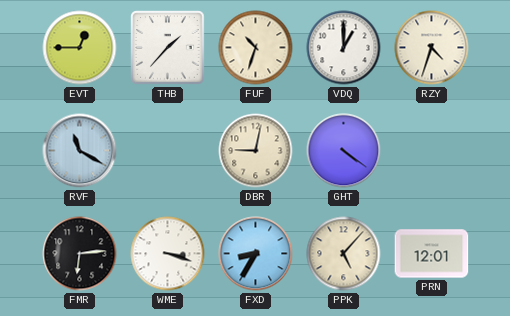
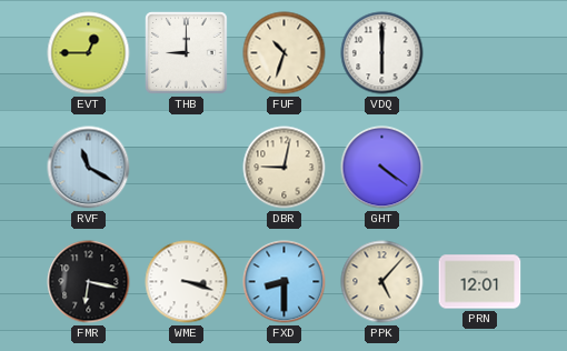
THB: 1:37 -> 9:00 (187, 53)
VDQ: 1:00 -> 6:00 (382, 53)
RZY: 4:33 -> none (432, 48)
FMR: 6:14 -> 6:17 (89, 282)
FXD: 8:35 -> 8:30 (285, 282)
